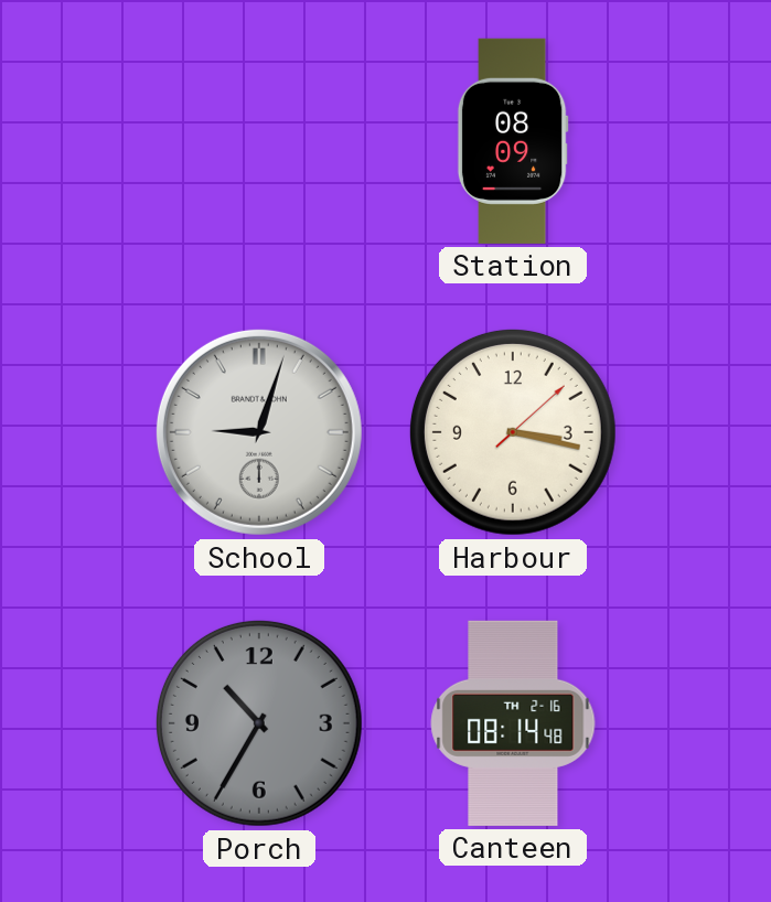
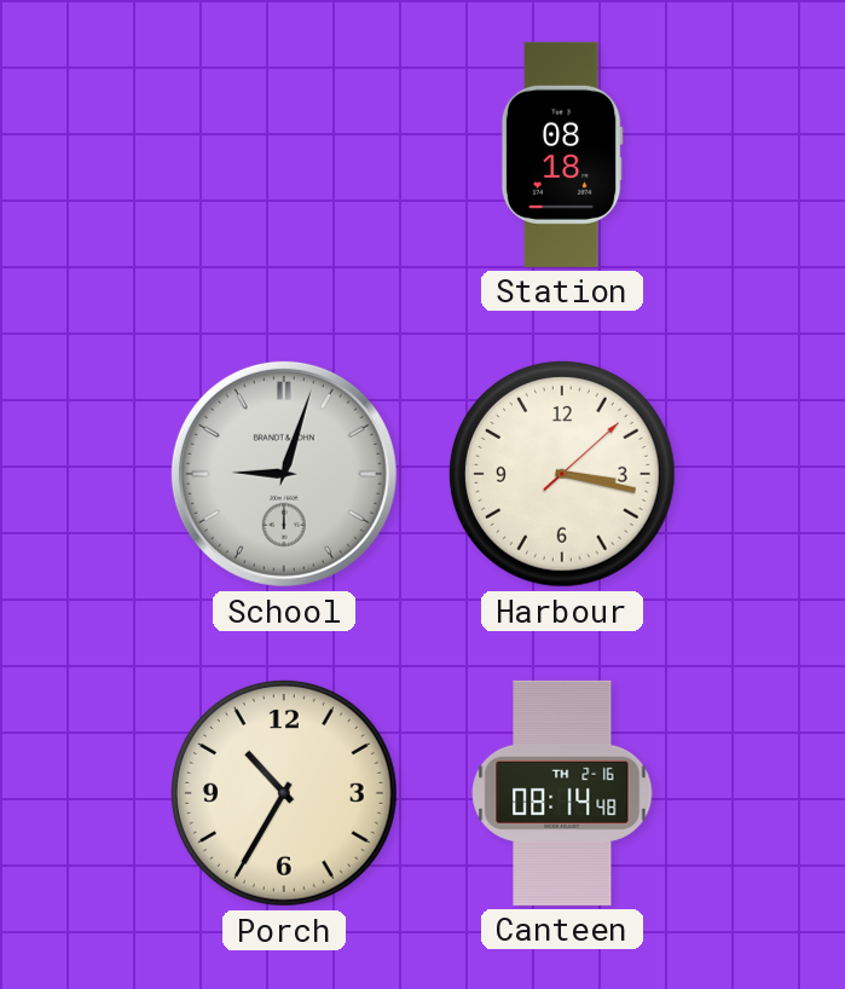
Station: 08:09 -> 08:18 (562, 155)
Porch dial: grey -> cream (284, 793)
